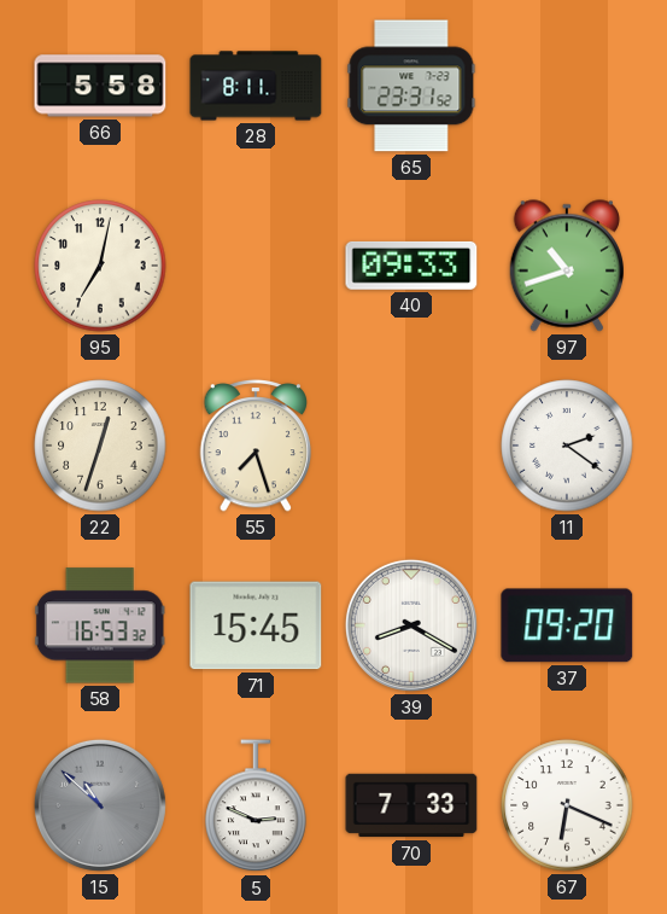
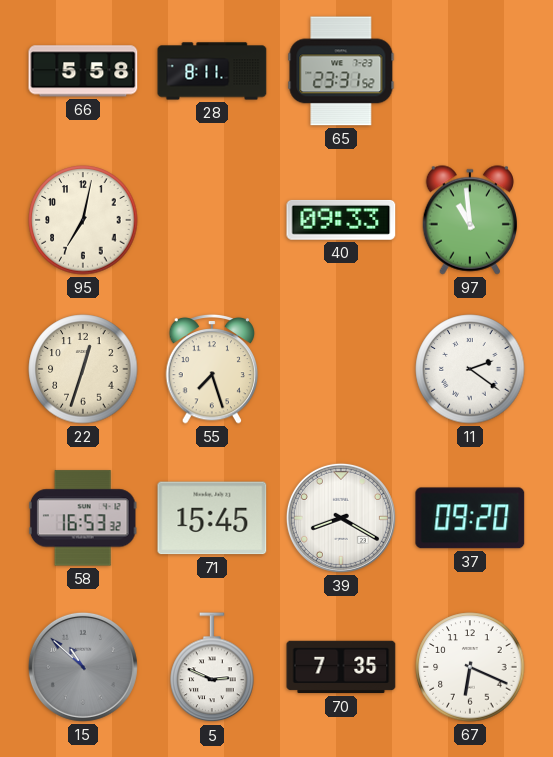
97: 10:42 -> 10:59 (469, 220)
70: 7:33 -> 7:35 (341, 667)
